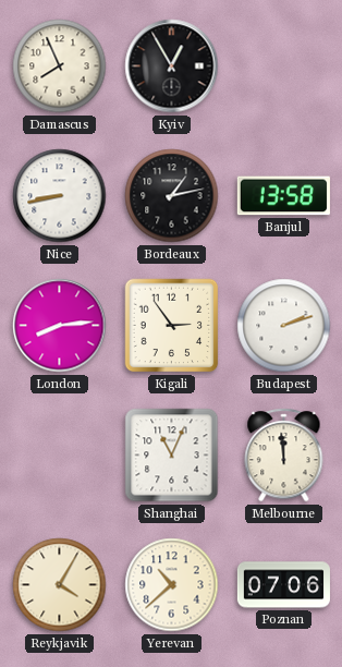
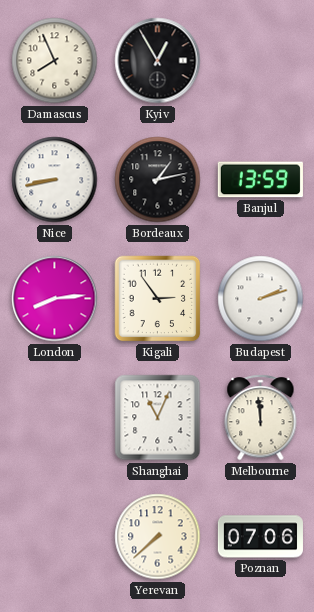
Banjul: 13:58 -> 13:59 (260, 180)
Reykjavik: 4:05 -> none (60, 585)
Yerevan: 10:38 -> 7:38 (158, 537)
